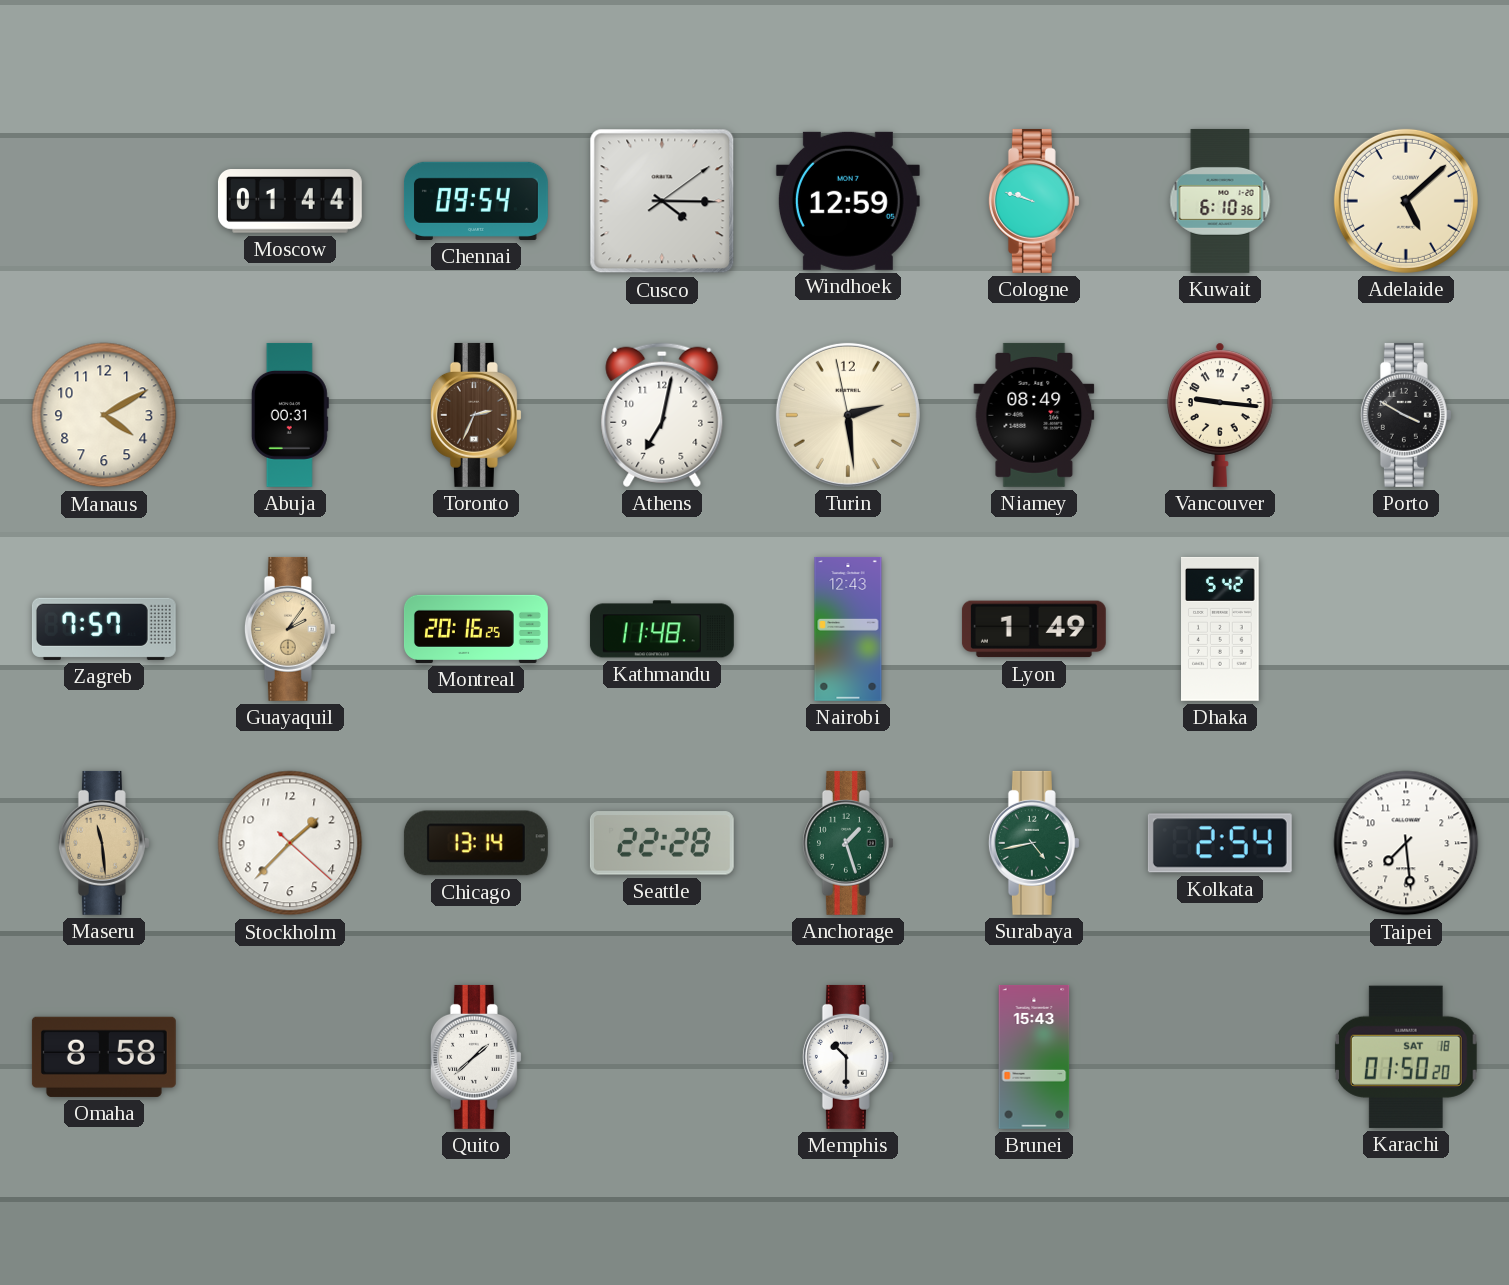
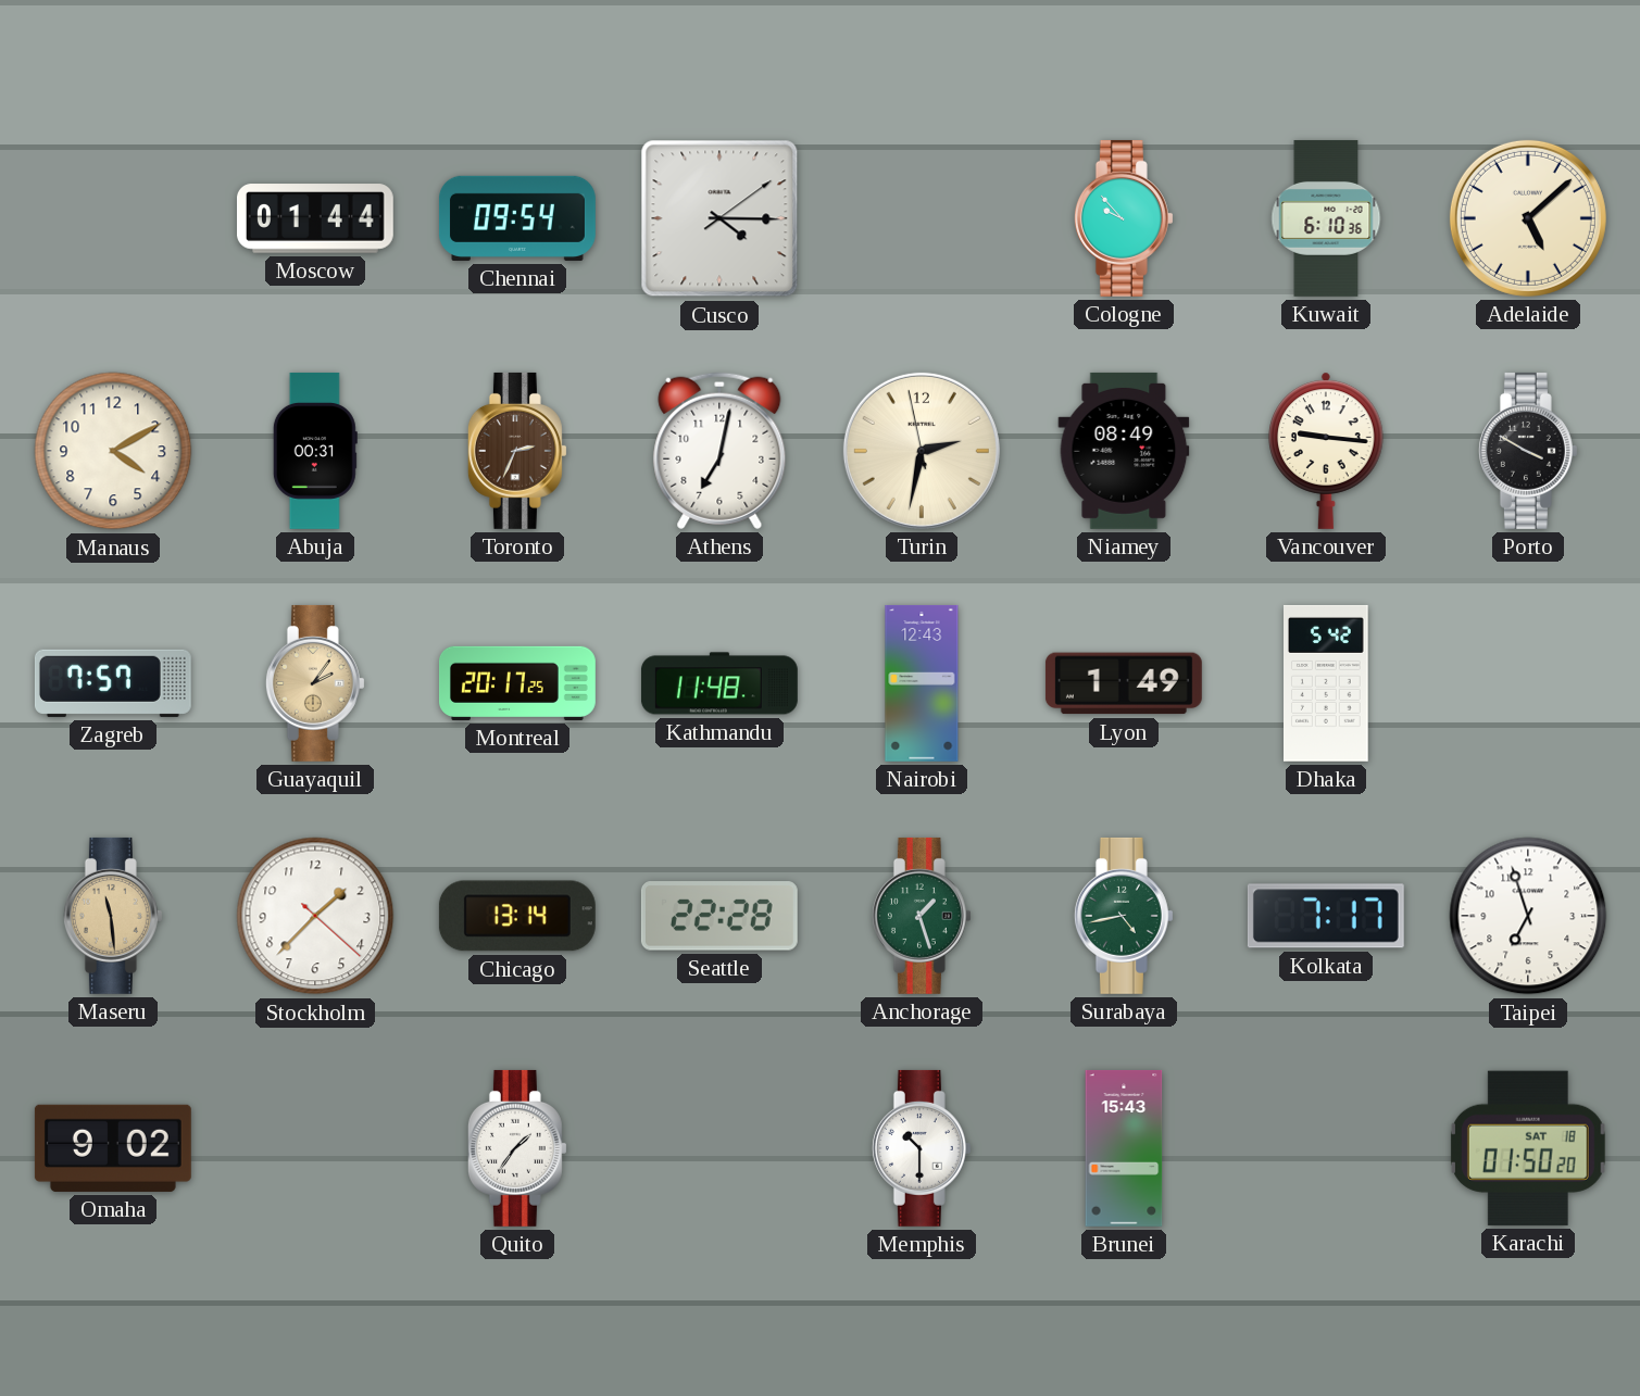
Windhoek: 12:59 -> none (848, 201)
Cologne: 9:48 -> 9:53 (1124, 218)
Turin: 2:28 -> 2:31 (922, 451)
Montreal: 20:16 -> 20:17 (517, 683)
Kolkata: 2:54 -> 7:17 (1326, 916)
Taipei: 7:29 -> 6:57 (1528, 916)
Omaha: 8:58 -> 9:02 (113, 1148)
Quito: 1:38 -> 1:36 (517, 1148)
